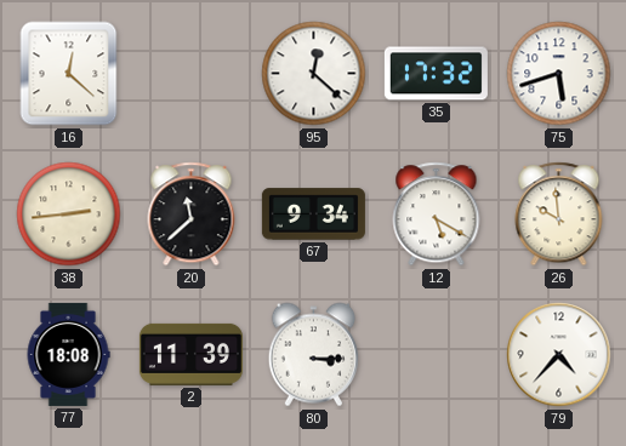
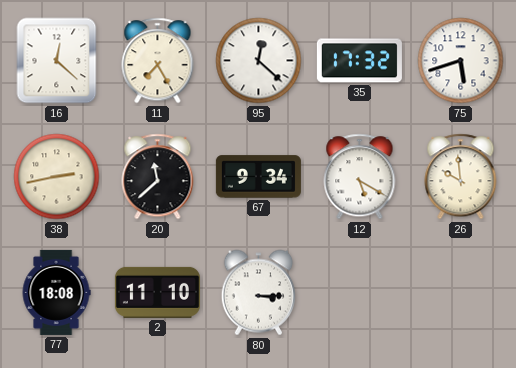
11: none -> 7:25 (158, 61)
38: 2:44 -> 2:43 (57, 177)
2: 11:39 -> 11:10 (157, 292)
79: 4:37 -> none (559, 355)
